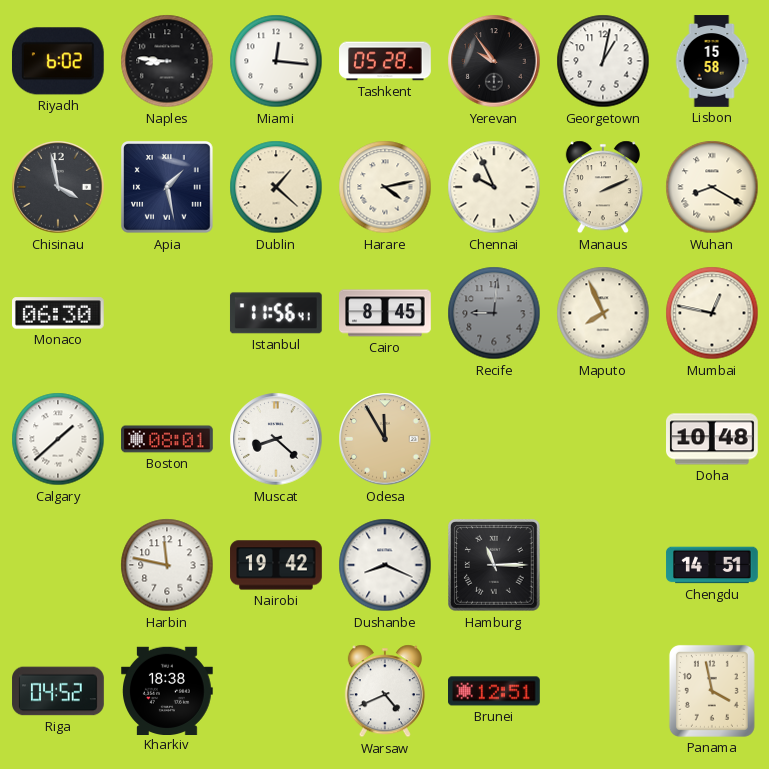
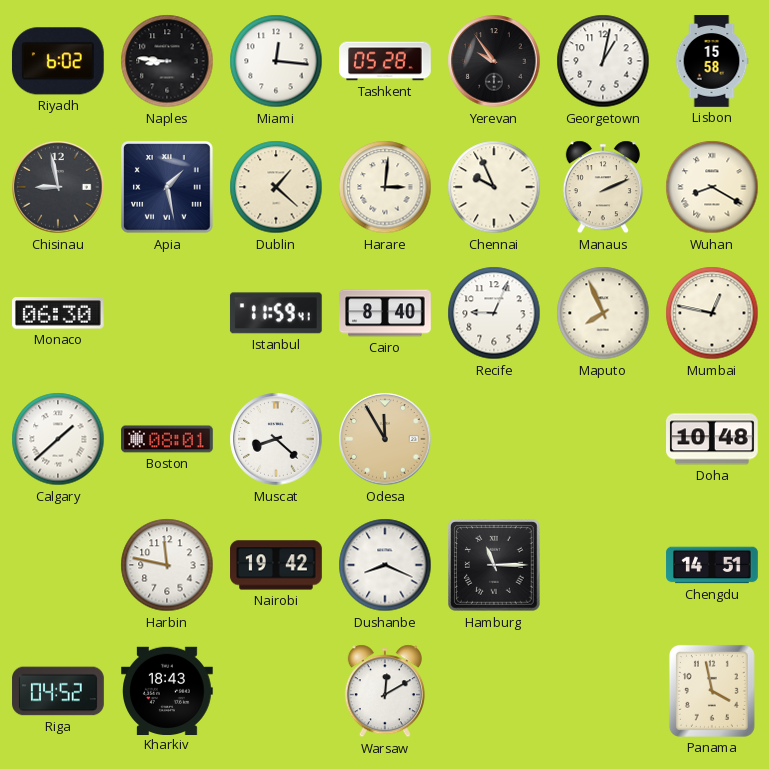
Chisinau: 3:58 -> 8:58 (58, 187)
Harare: 4:13 -> 3:01 (385, 187)
Istanbul: 11:56 -> 11:59 (276, 313)
Cairo: 8:45 -> 8:40 (385, 313)
Recife: 9:01 -> 9:04 (494, 313)
Recife dial: grey -> white (494, 313)
Kharkiv: 18:38 -> 18:43 (168, 690)
Warsaw: 4:41 -> 12:10 (385, 691)
Brunei: 12:51 -> none (495, 691)
